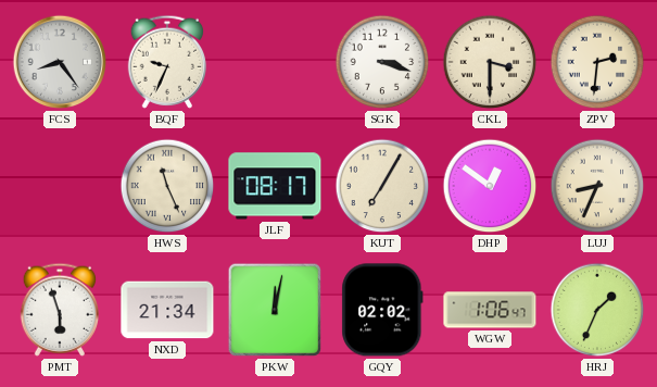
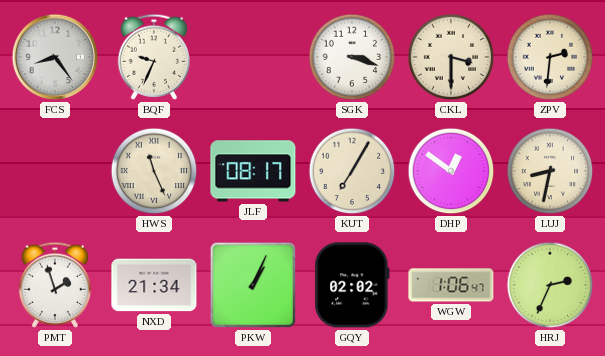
LUJ: 8:34 -> 8:32 (550, 171)
PMT: 5:57 -> 1:57 (54, 285)
PKW: 12:02 -> 1:04 (253, 285)
HRJ: 1:34 -> 2:34 (550, 285)
